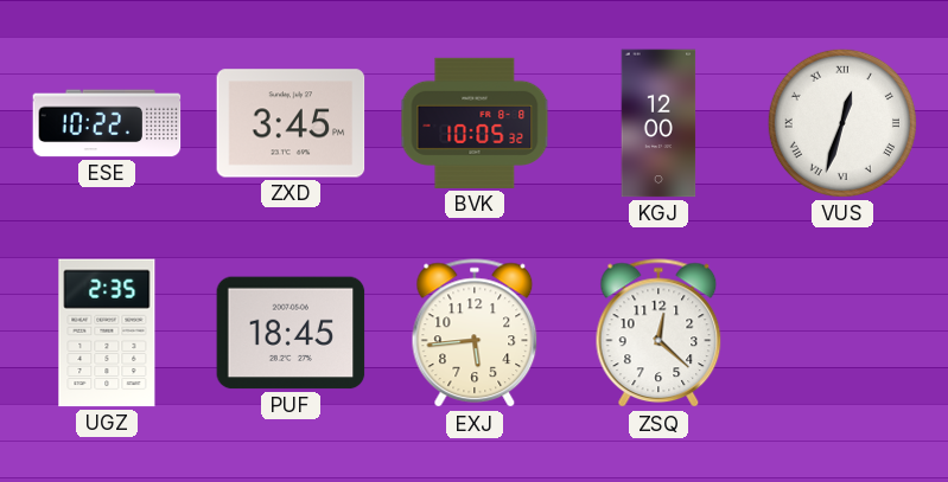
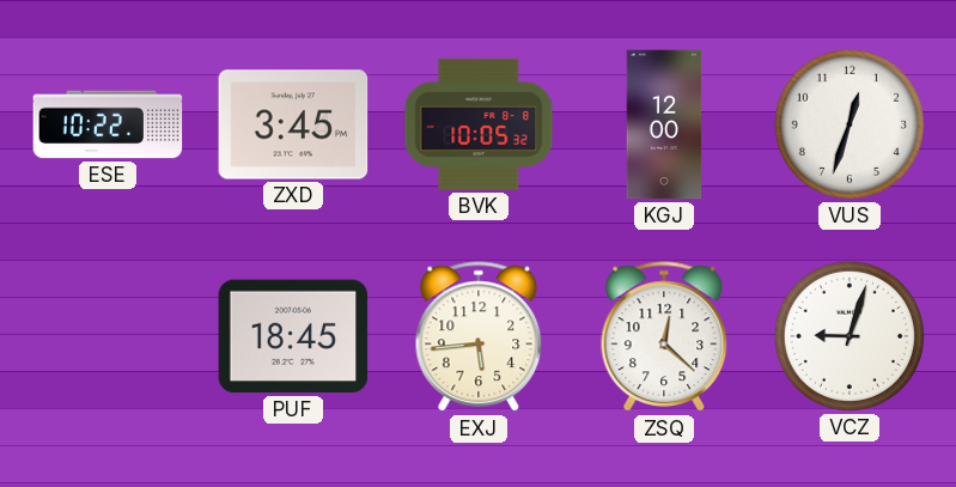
VUS numerals: Roman -> Arabic (850, 124)
UGZ: 2:35 -> none (107, 333)
VCZ: none -> 9:03 (850, 336)
